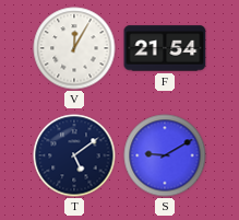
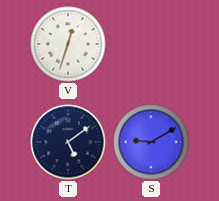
V: 12:05 -> 12:33 (68, 44)
F: 21:54 -> none (165, 48)
